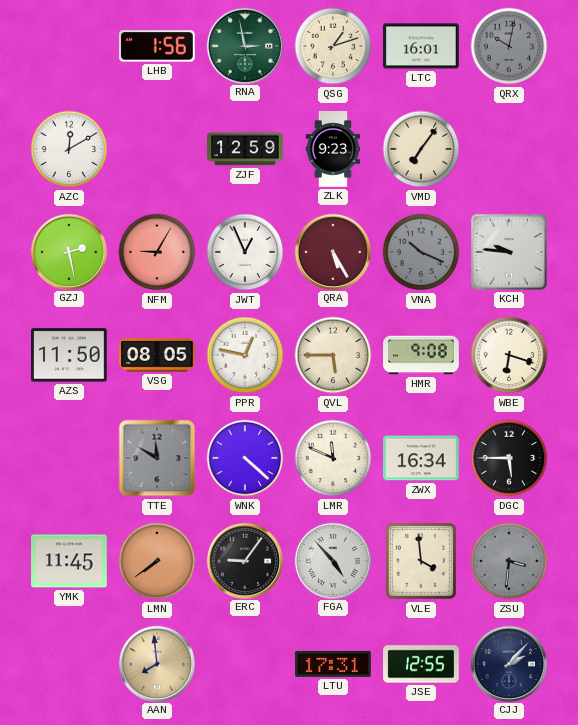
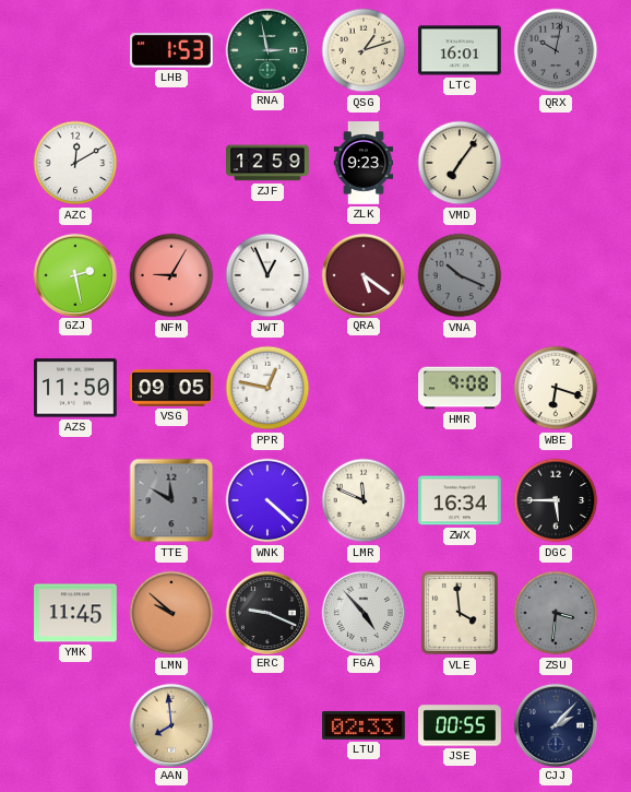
LHB: 1:56 -> 1:53 (171, 50)
QRA: 5:25 -> 5:21 (362, 274)
KCH: 9:46 -> none (510, 253)
VSG: 08:05 -> 09:05 (171, 388)
QVL: 5:45 -> none (333, 355)
LMN: 7:39 -> 9:52 (171, 613)
ERC: 9:06 -> 9:19 (266, 612)
LTU: 17:31 -> 02:33 (364, 725)
JSE: 12:55 -> 00:55 (460, 725)
